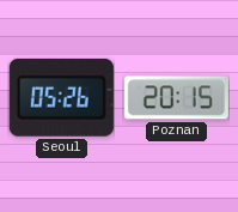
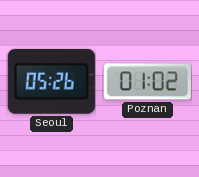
Poznan: 20:15 -> 01:02 (147, 82)
